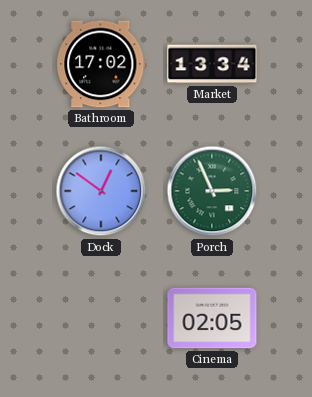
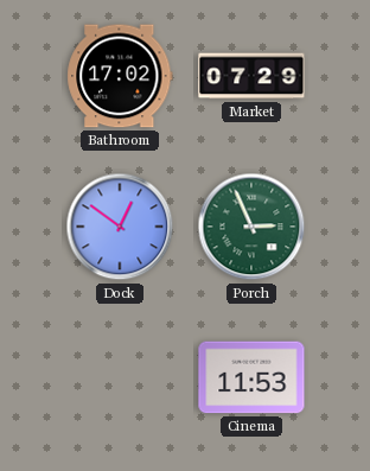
Market: 13:34 -> 07:29 (251, 76)
Cinema: 02:05 -> 11:53 (251, 377)
